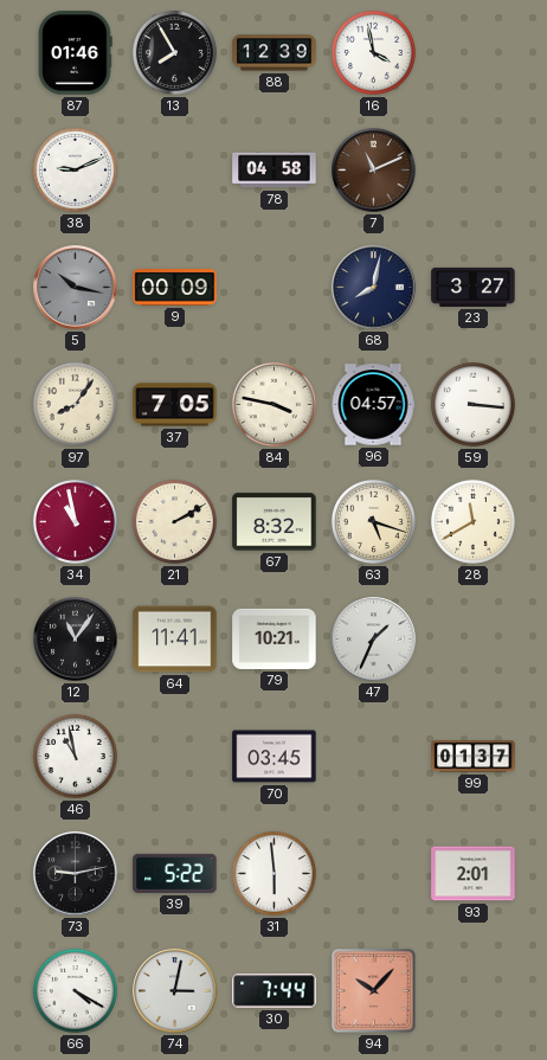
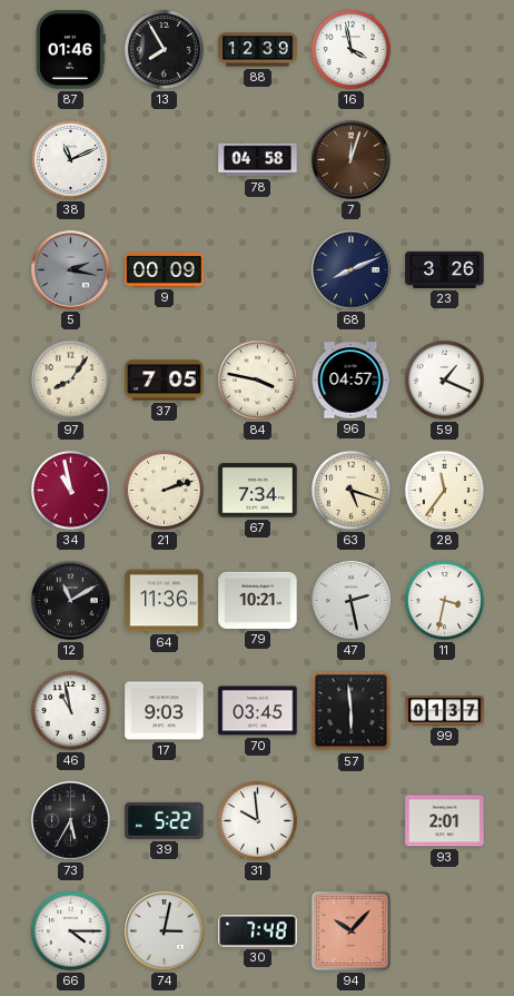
38: 9:11 -> 11:11 (70, 159)
7: 11:11 -> 12:03 (352, 160)
5: 10:17 -> 2:17 (71, 270)
68: 8:02 -> 8:11 (352, 270)
23: 3:27 -> 3:26 (445, 269)
59: 3:16 -> 1:19 (444, 379)
21: 2:10 -> 2:12 (164, 490)
67: 8:32 -> 7:34 (258, 491)
28: 11:40 -> 11:36 (444, 490)
12: 11:06 -> 11:10 (71, 601)
64: 11:41 -> 11:36 (165, 601)
47: 1:34 -> 2:28 (352, 601)
11: none -> 3:32 (444, 600)
17: none -> 9:03 (165, 711)
57: none -> 5:59 (352, 711)
73: 9:13 -> 5:35 (71, 821)
31: 5:59 -> 9:59 (257, 820)
66: 4:20 -> 4:15 (70, 930)
30: 7:44 -> 7:48 (258, 931)
